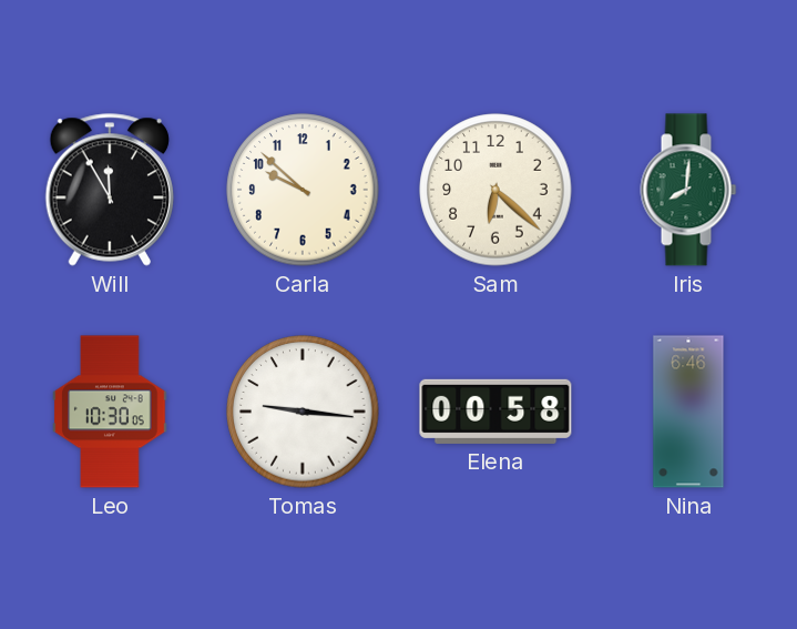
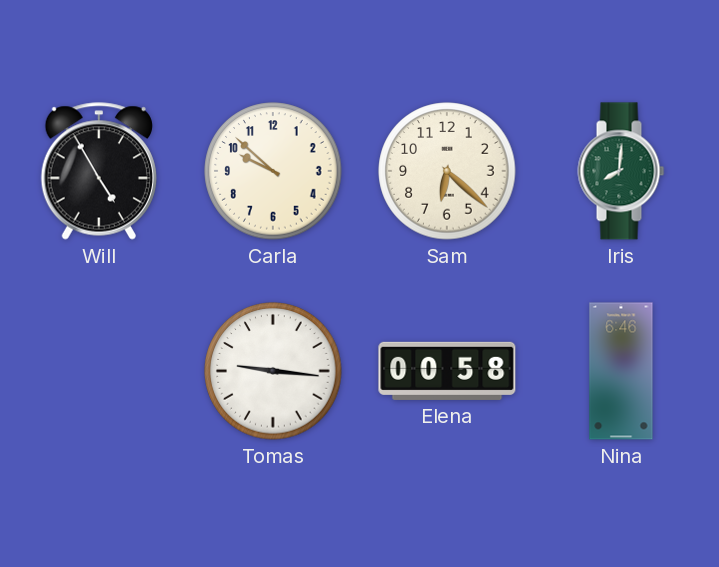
Will: 11:55 -> 4:55 (98, 171)
Leo: 10:30 -> none (110, 412)
